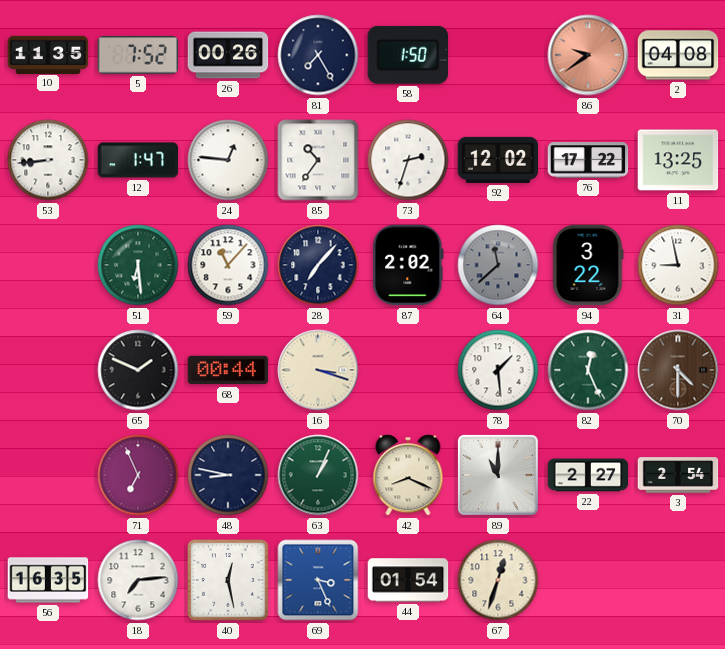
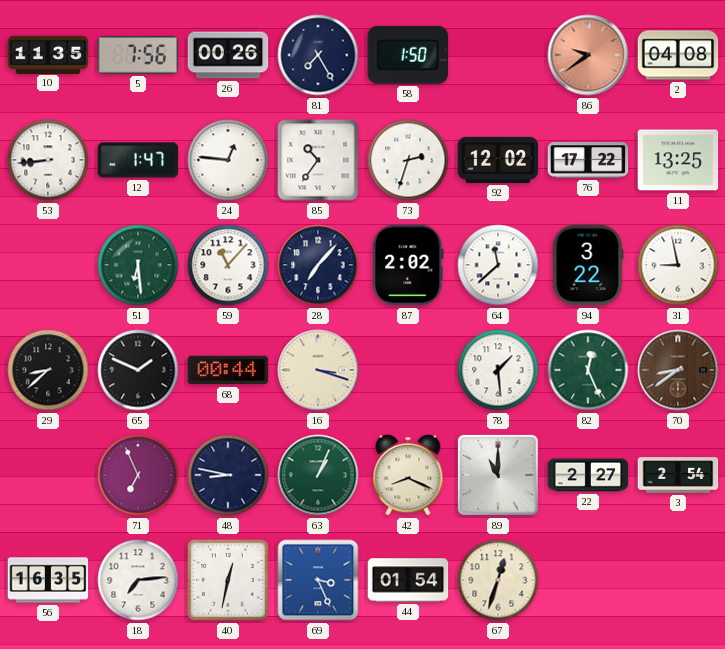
5: 7:52 -> 7:56 (138, 55)
64 dial: grey -> white (498, 265)
29: none -> 8:38 (48, 370)
70: 4:30 -> 8:39 (678, 370)
40: 12:28 -> 12:32 (228, 580)
